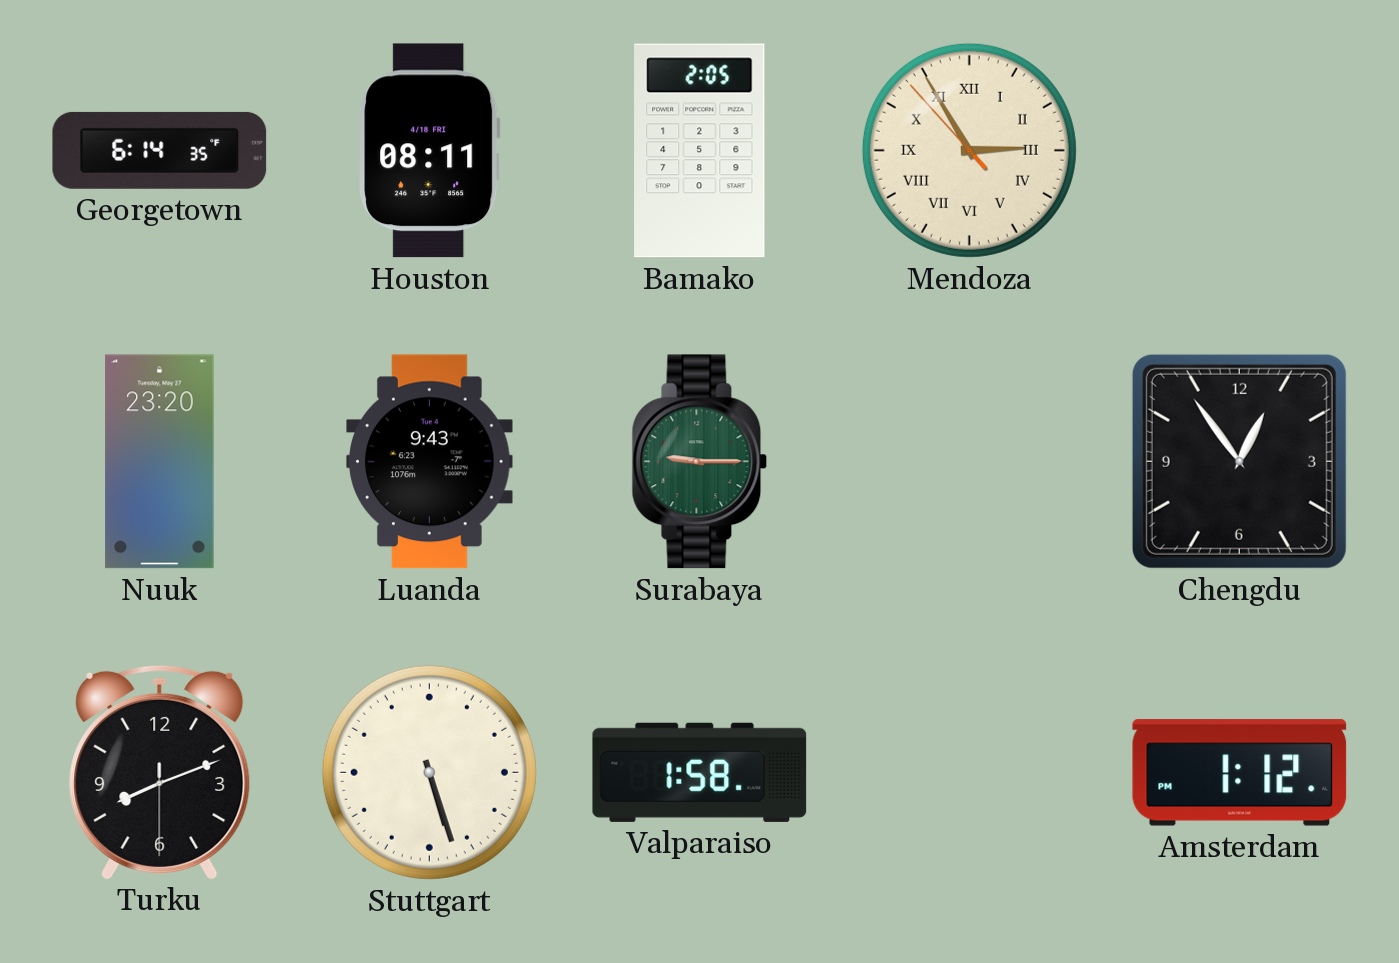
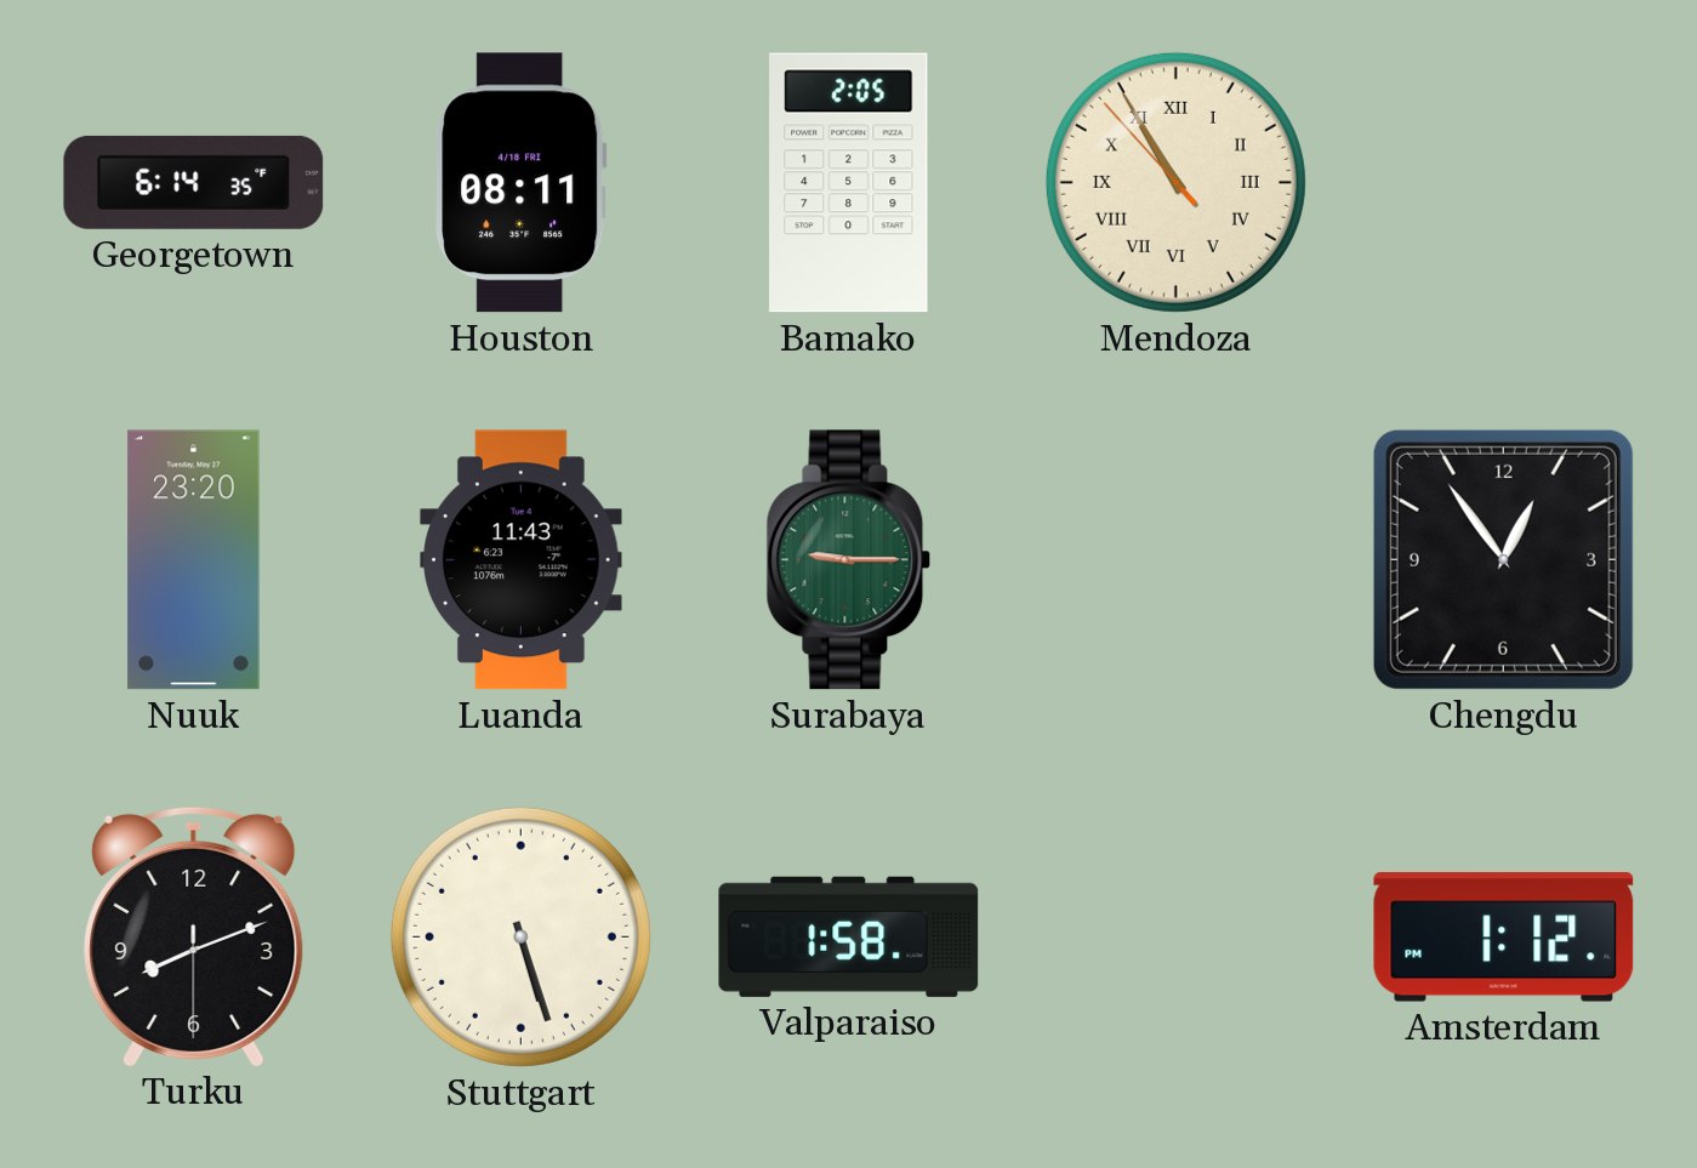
Mendoza: 2:54 -> 10:54 (1175, 182)
Luanda: 9:43 -> 11:43 (522, 560)
